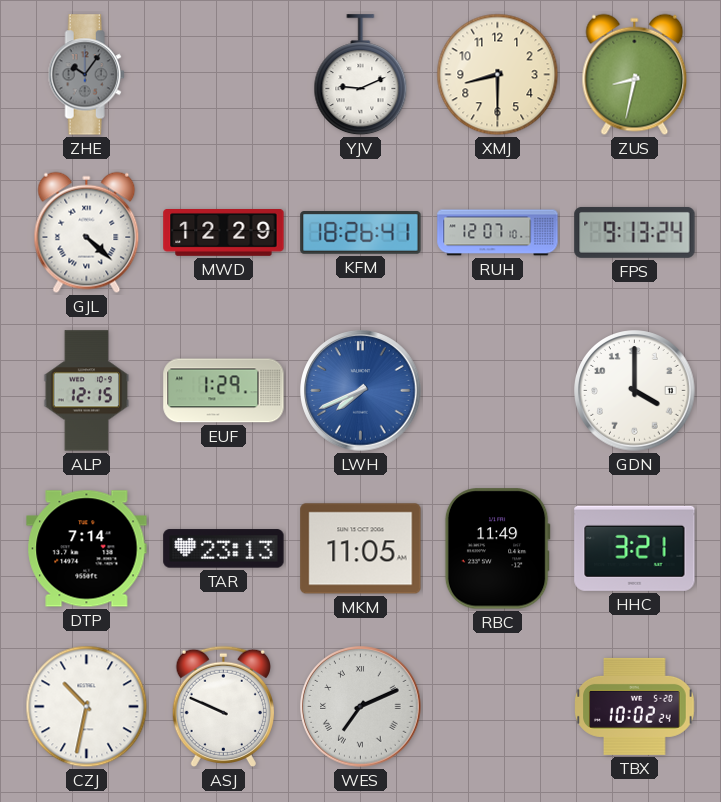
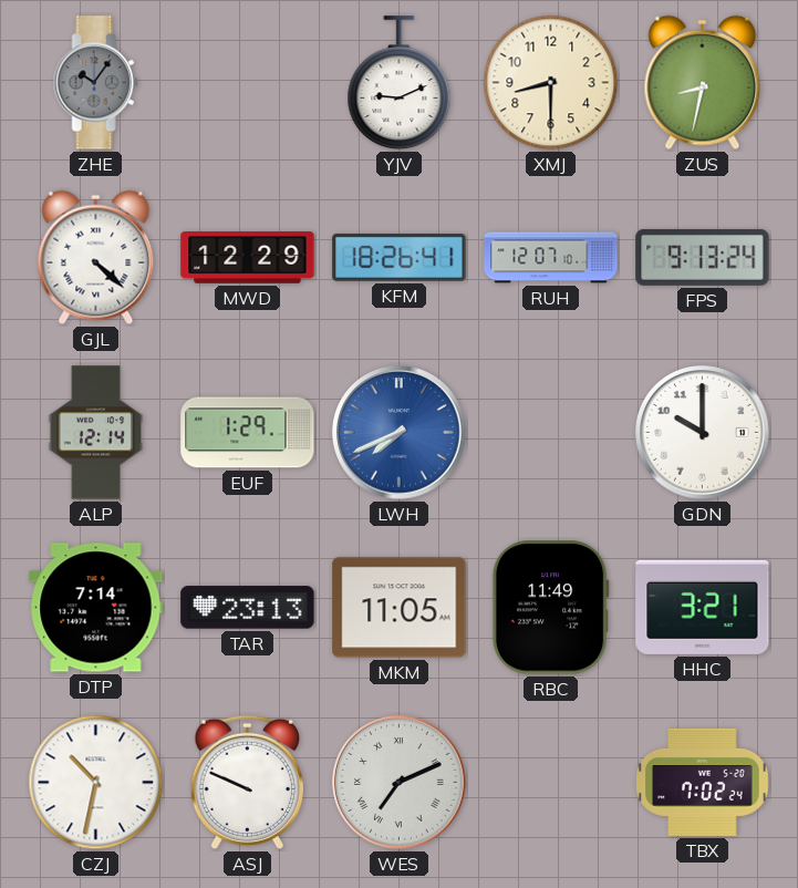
ALP: 12:15 -> 12:14 (96, 433)
GDN: 4:00 -> 10:00 (703, 433)
TBX: 10:02 -> 7:02 (703, 782)
